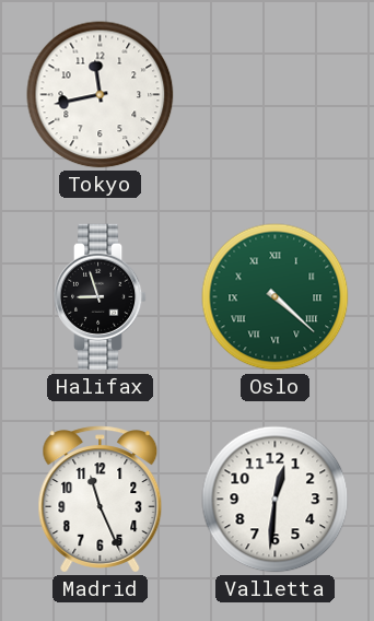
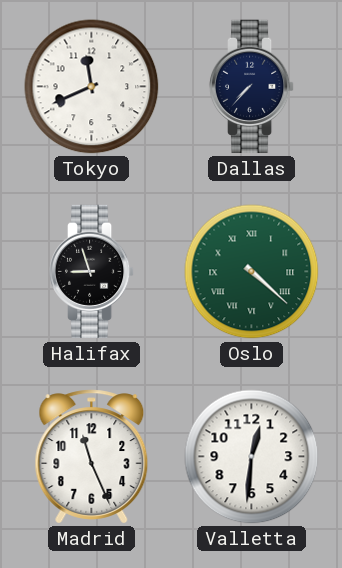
Tokyo: 11:43 -> 11:41 (92, 87)
Dallas: none -> 7:37 (252, 87)
